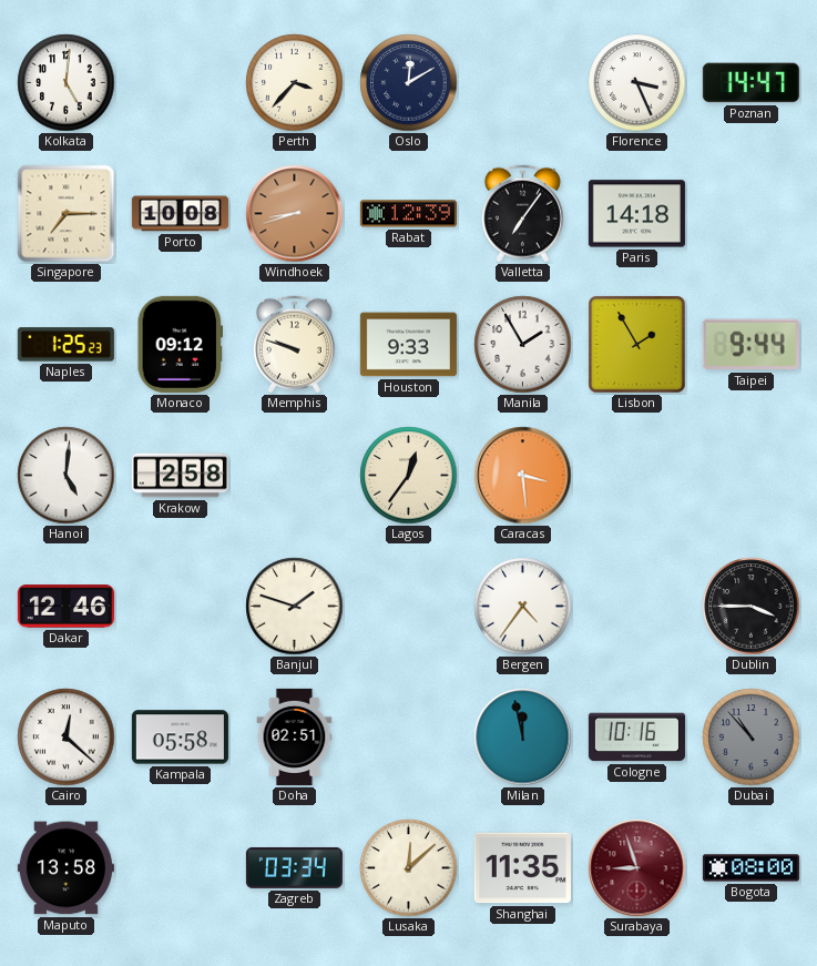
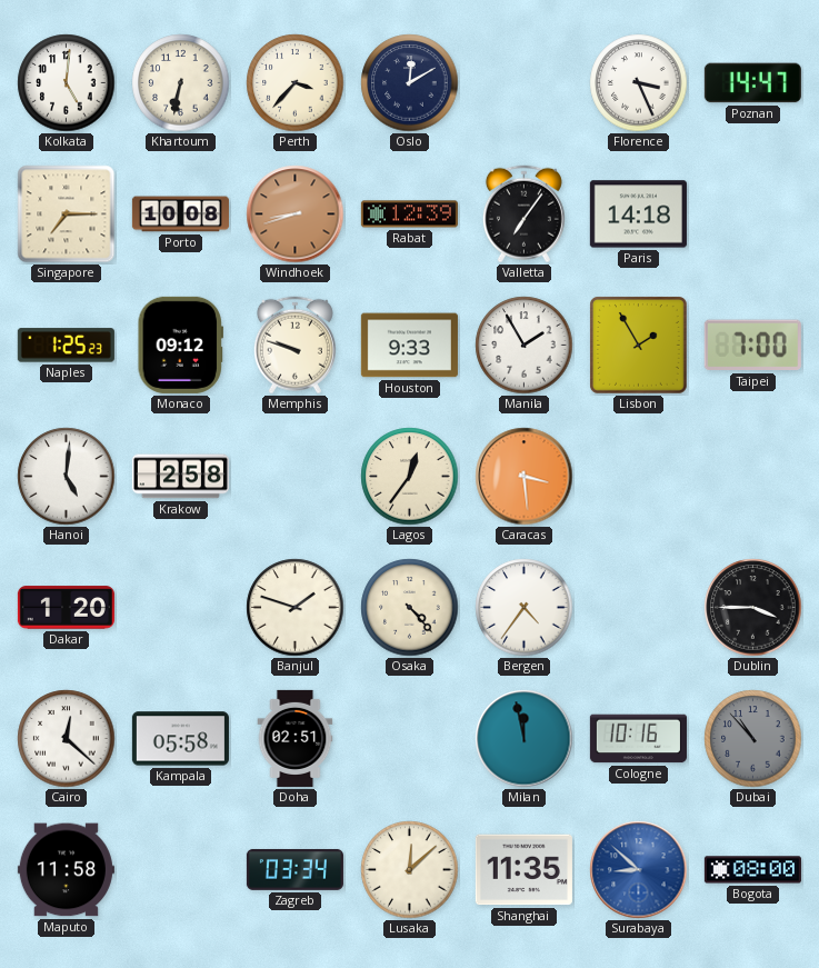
Khartoum: none -> 6:32 (181, 83)
Taipei: 9:44 -> 7:00 (752, 346)
Dakar: 12:46 -> 1:20 (66, 608)
Osaka: none -> 4:23 (410, 608)
Maputo: 13:58 -> 11:58 (66, 870)
Surabaya: 8:57 -> 8:52 (639, 870)
Surabaya dial: burgundy -> blue (639, 870)
